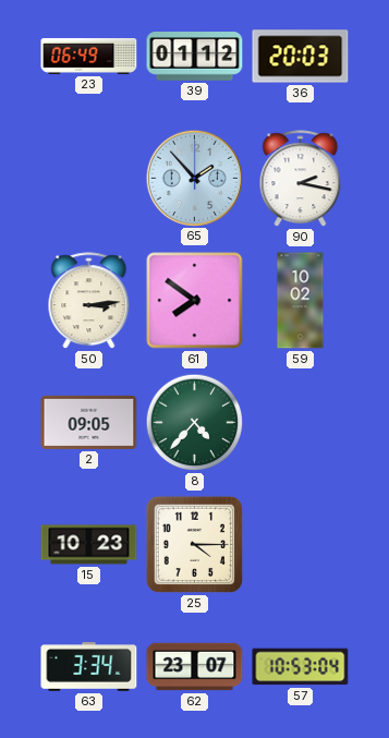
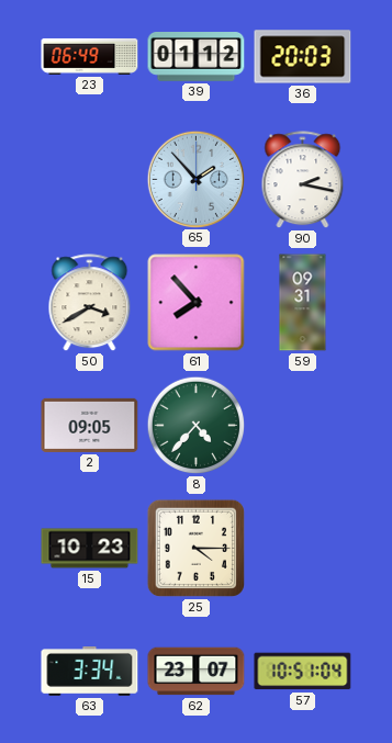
50: 3:14 -> 3:40 (90, 303)
61: 7:51 -> 7:53 (197, 303)
59: 10:02 -> 09:31 (303, 303)
57: 10:53 -> 10:51 (303, 672)
